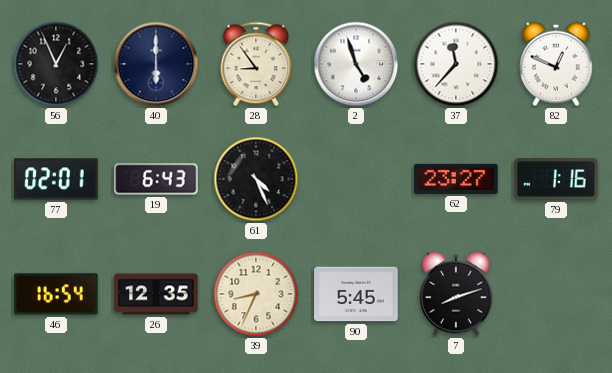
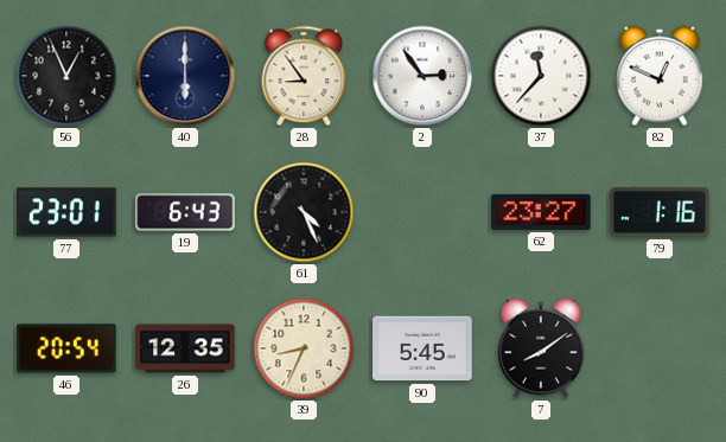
2: 4:57 -> 2:54 (422, 76)
77: 02:01 -> 23:01 (66, 212)
46: 16:54 -> 20:54 (66, 348)
7: 8:12 -> 8:09 (541, 348)
